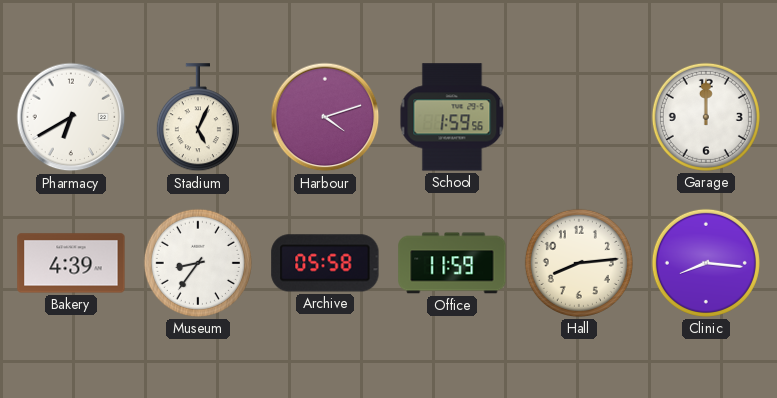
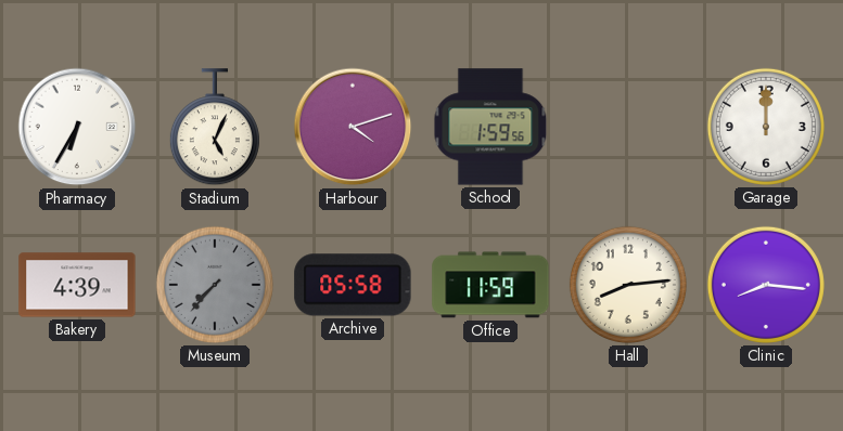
Pharmacy: 6:40 -> 6:35 (77, 127)
Museum: 8:36 -> 7:37 (215, 285)
Museum dial: white -> grey (215, 285)
